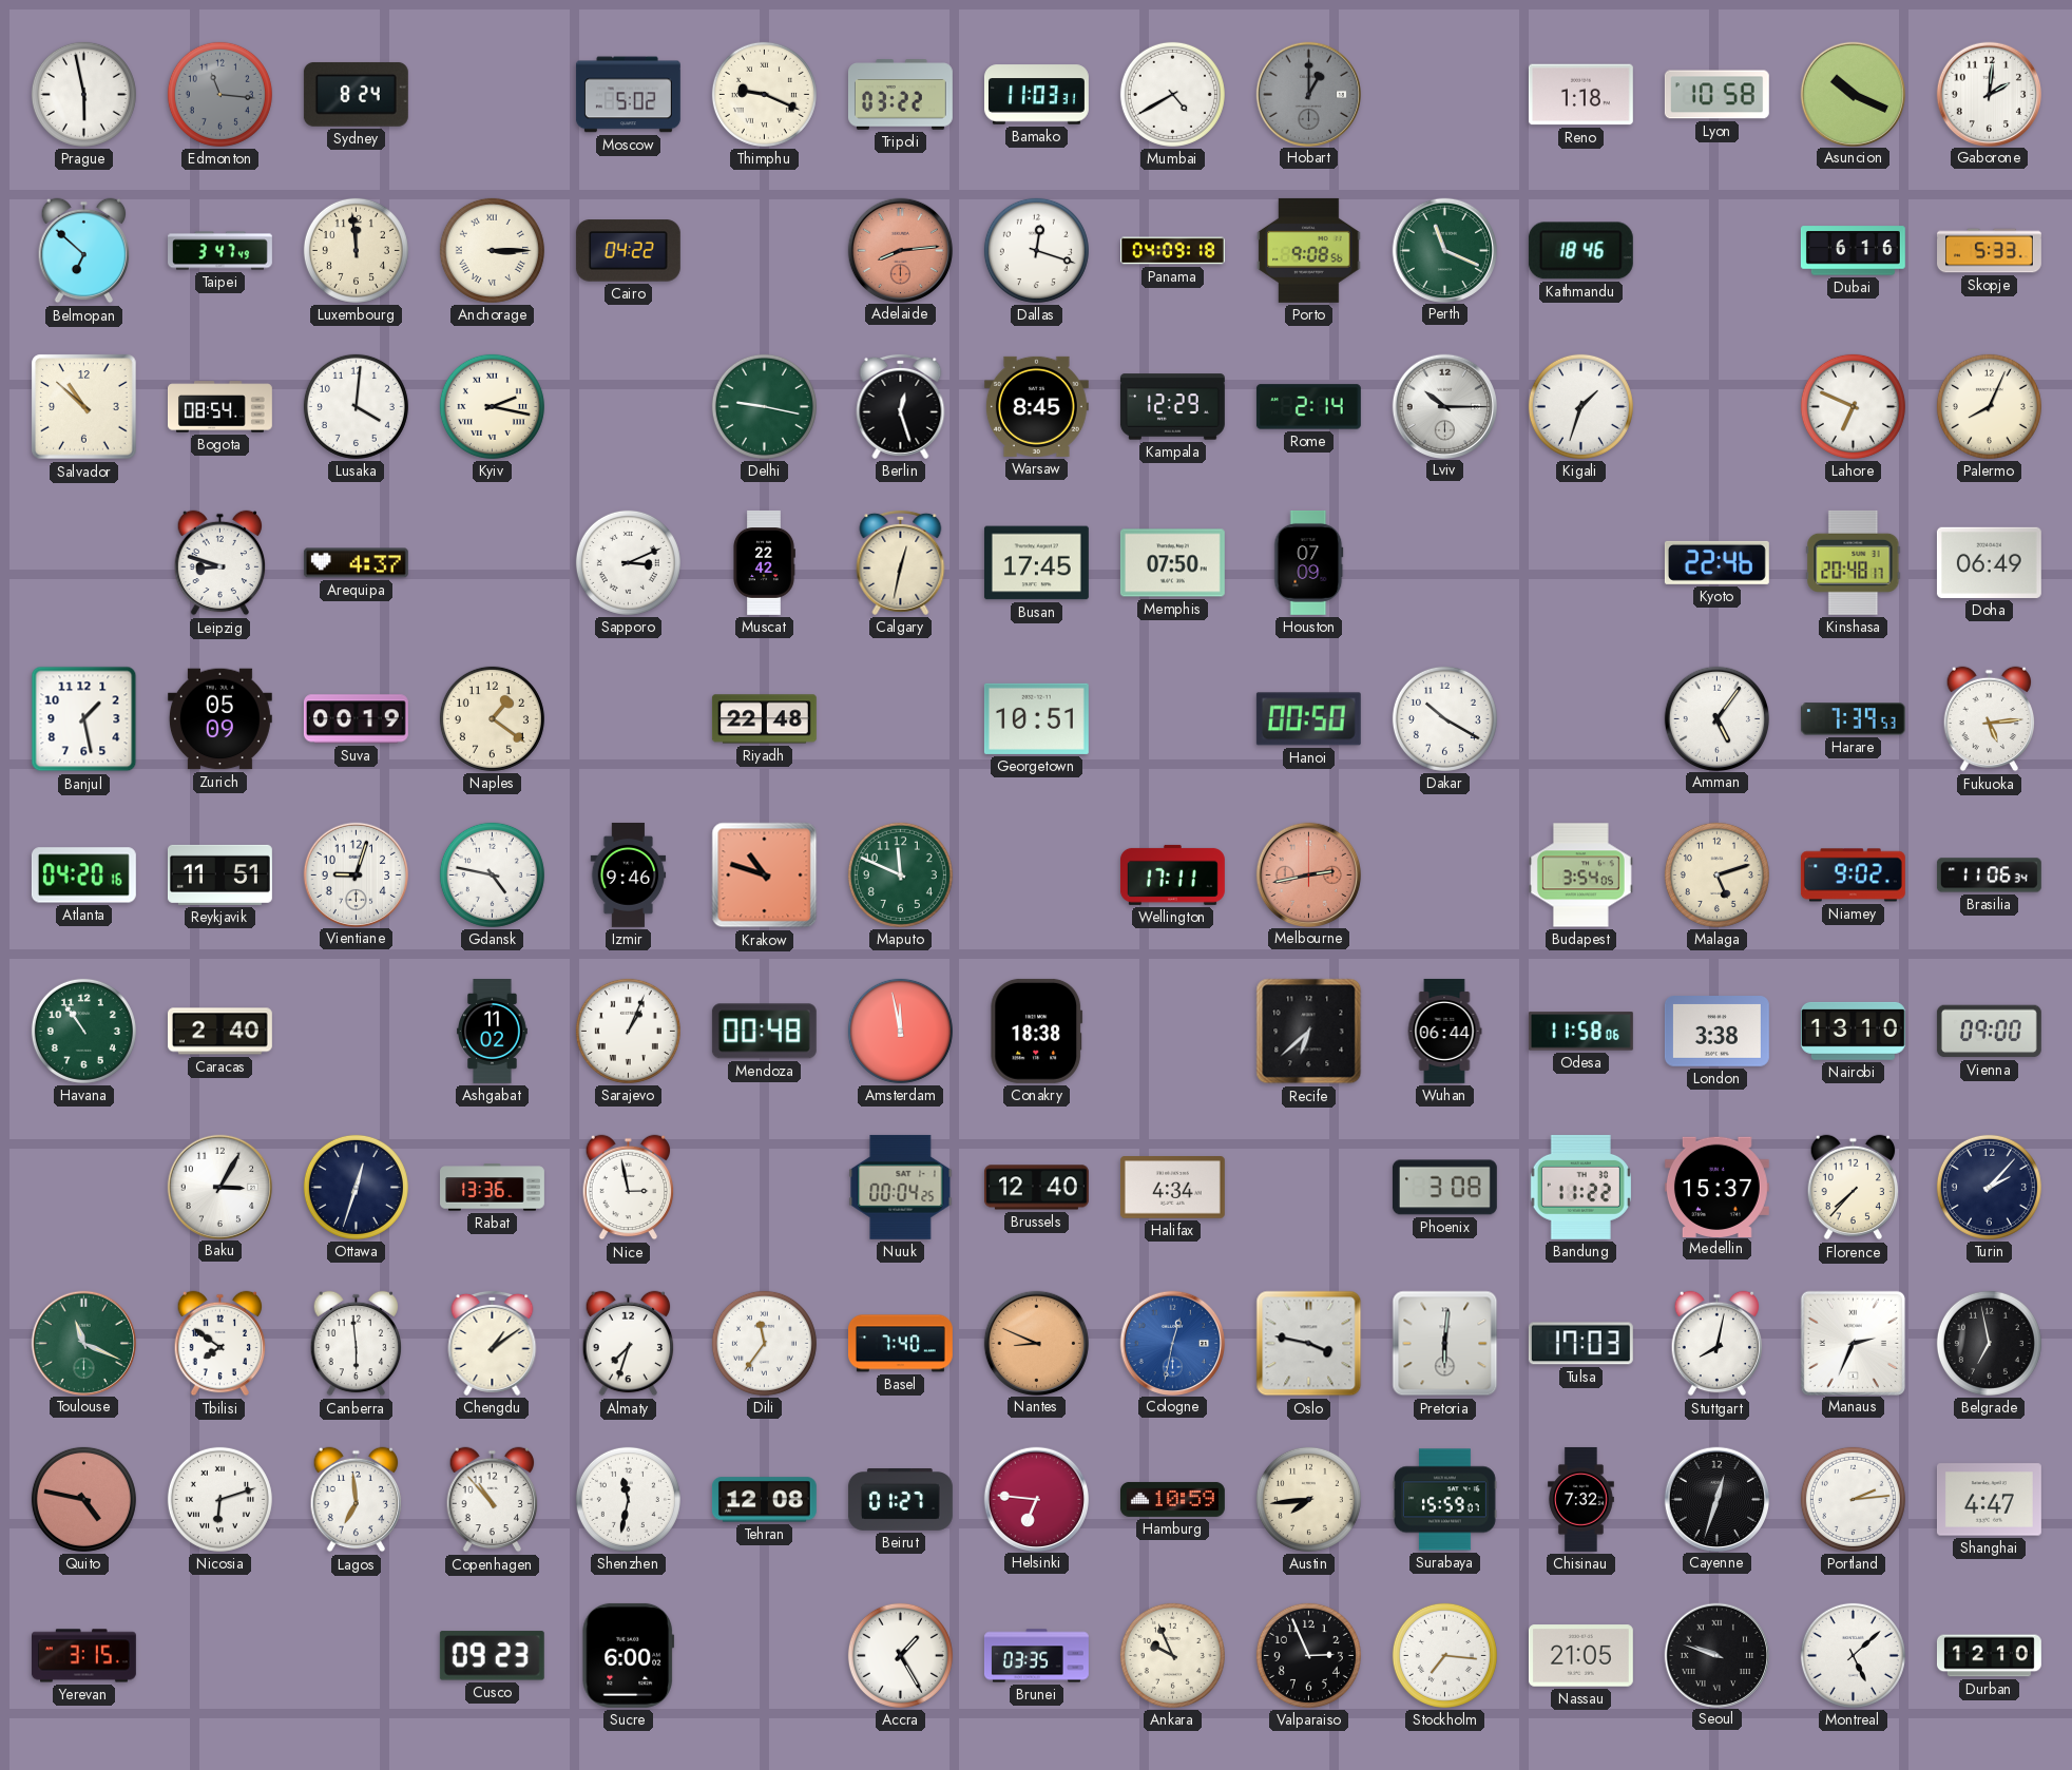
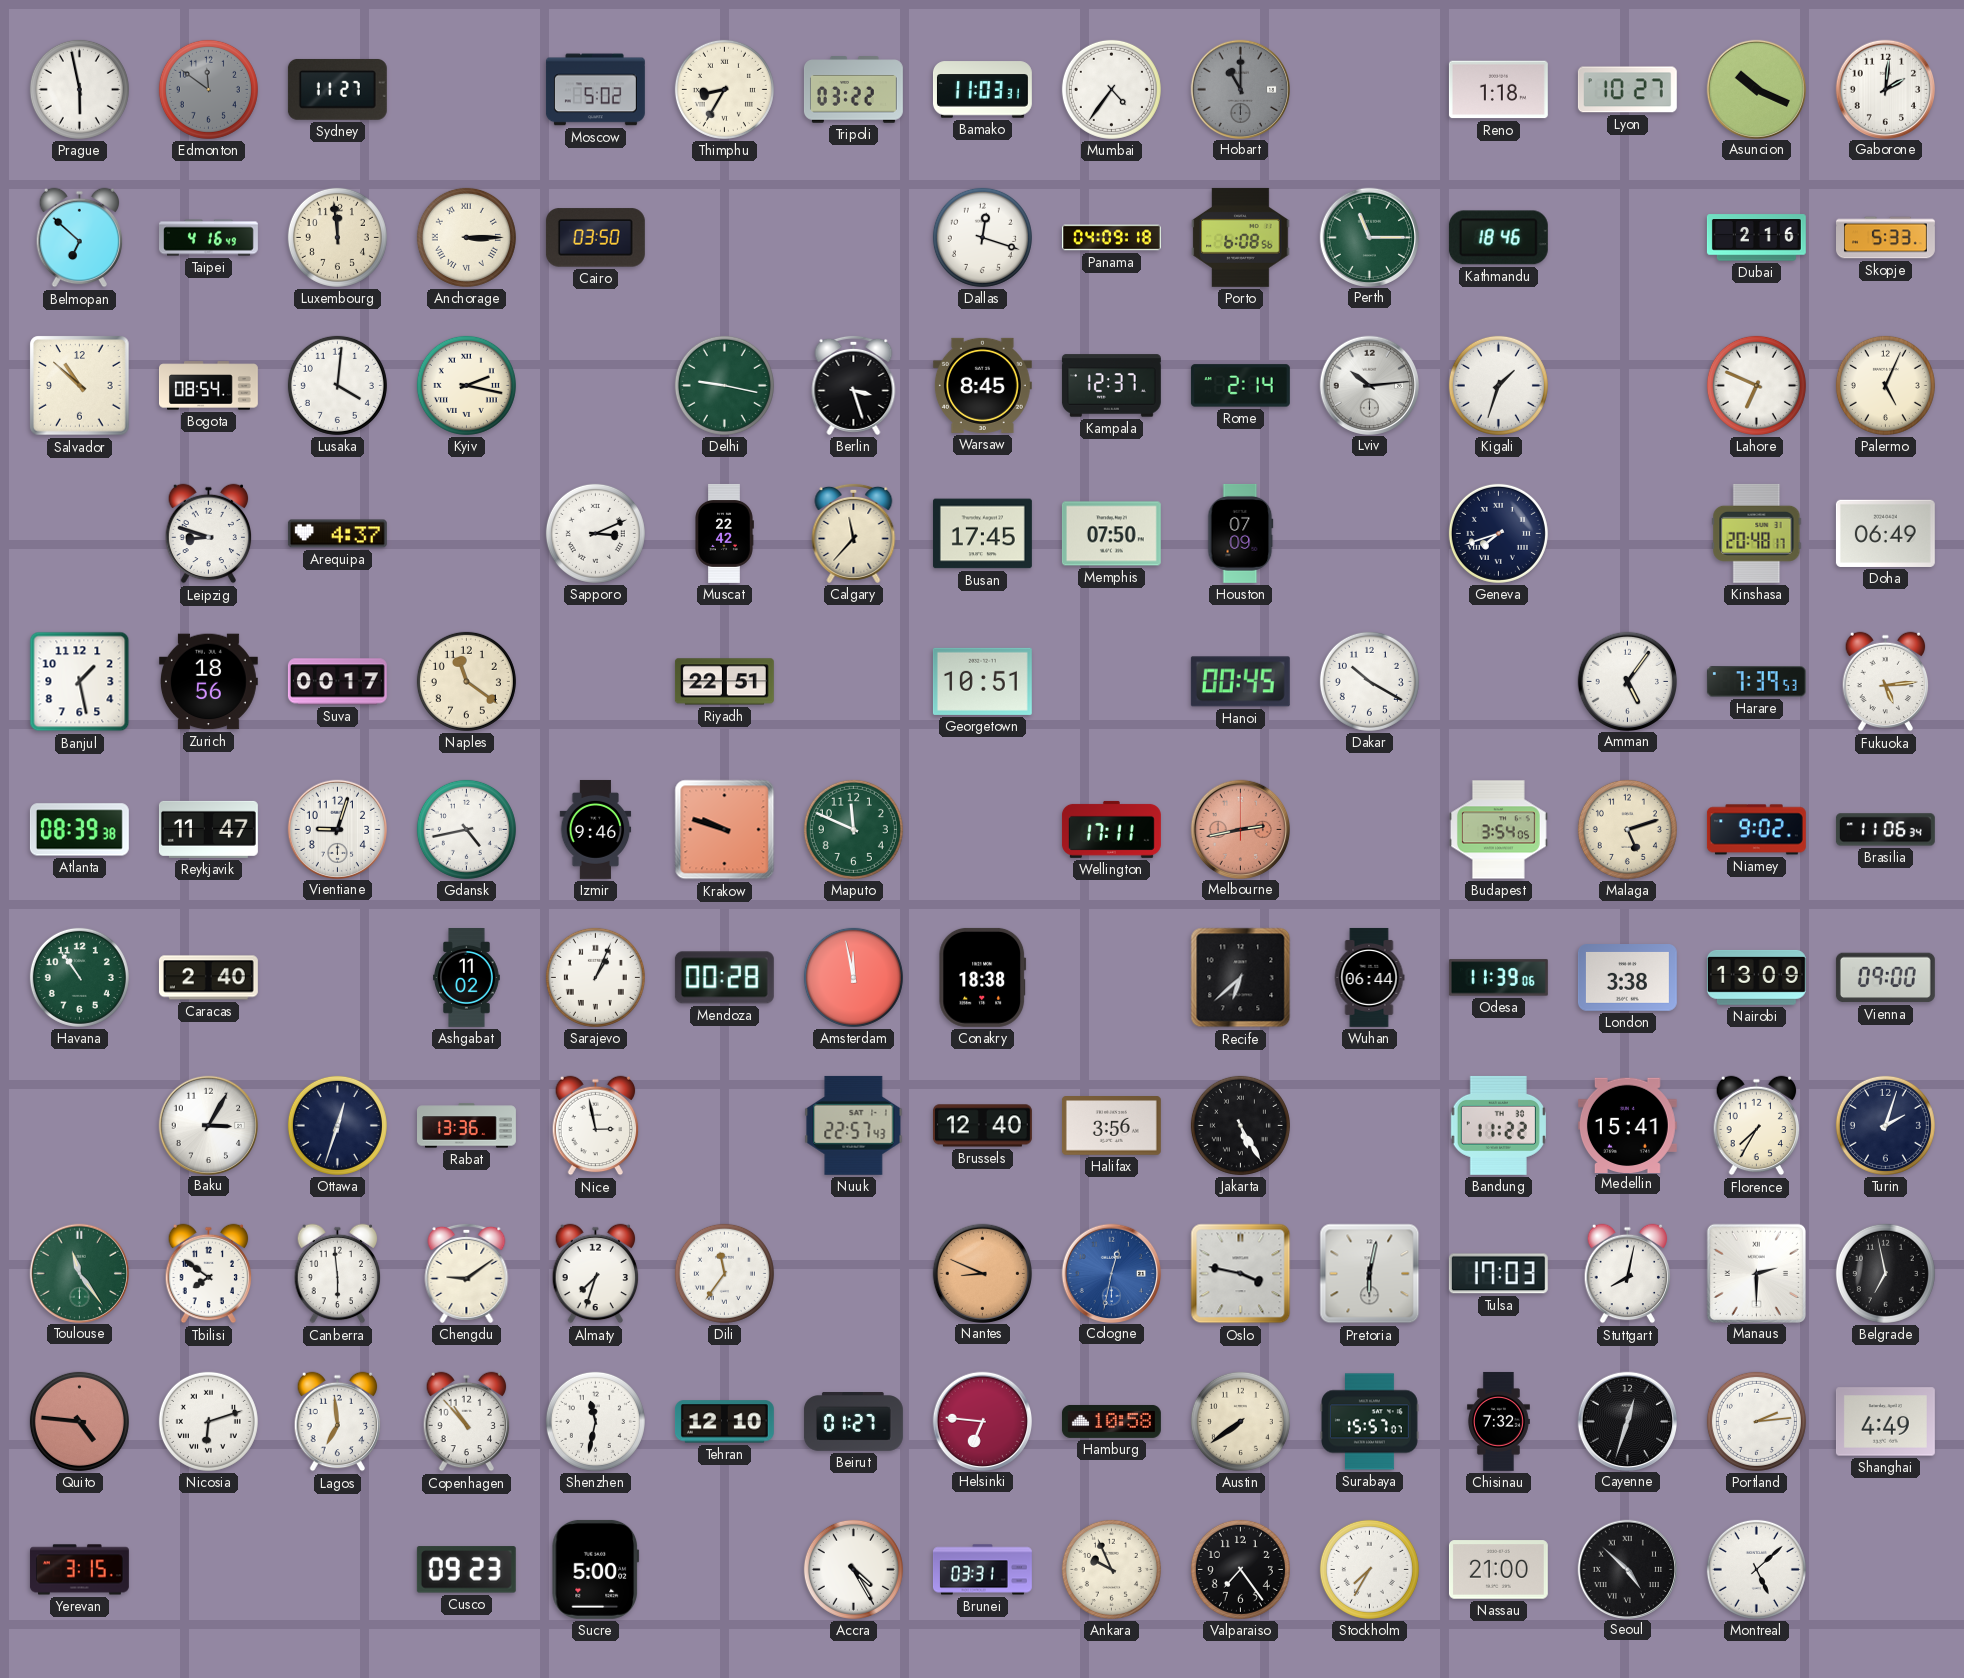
Edmonton: 11:16 -> 11:51 (208, 89)
Sydney: 8:24 -> 11:27 (337, 89)
Thimphu: 9:19 -> 8:35 (724, 89)
Mumbai: 4:40 -> 4:36 (1111, 89)
Hobart: 1:00 -> 11:00 (1240, 89)
Lyon: 10:58 -> 10:27 (1627, 90)
Taipei: 3:47 -> 4:16 (209, 238)
Cairo: 04:22 -> 03:50 (595, 238)
Adelaide: 8:14 -> none (900, 250)
Porto: 9:08 -> 6:08 (1241, 237)
Perth: 11:19 -> 11:15 (1369, 237)
Dubai: 6:16 -> 2:16 (1756, 238)
Berlin: 12:27 -> 3:27 (854, 385)
Kampala: 12:29 -> 12:37 (1111, 386)
Lviv: 10:15 -> 10:14 (1369, 385)
Palermo: 8:04 -> 5:04 (1885, 385)
Calgary: 12:32 -> 11:37 (854, 533)
Geneva: none -> 7:42 (1498, 533)
Kyoto: 22:46 -> none (1716, 562)
Zurich: 05:09 -> 18:56 (208, 682)
Suva: 00:19 -> 00:17 (337, 682)
Naples: 1:21 -> 11:21 (466, 681)
Riyadh: 22:48 -> 22:51 (724, 682)
Hanoi: 00:50 -> 00:45 (1240, 682)
Atlanta: 04:20 -> 08:39 (79, 830)
Reykjavik: 11:51 -> 11:47 (208, 829)
Gdansk: 4:47 -> 4:43 (466, 829)
Krakow: 10:48 -> 9:48 (725, 830)
Mendoza: 00:48 -> 00:28 (724, 978)
Odesa: 11:58 -> 11:39 (1498, 978)
Nairobi: 13:10 -> 13:09 (1756, 977)
Nuuk: 00:04 -> 22:57 (854, 1125)
Halifax: 4:34 -> 3:56 (1111, 1126)
Jakarta: none -> 5:25 (1240, 1125)
Phoenix: 3:08 -> none (1444, 1188)
Medellin: 15:37 -> 15:41 (1627, 1125)
Florence: 7:37 -> 7:35 (1757, 1126)
Turin: 2:07 -> 2:03 (1885, 1125)
Toulouse: 11:19 -> 11:24 (79, 1273)
Chengdu: 1:09 -> 9:09 (467, 1273)
Basel: 7:40 -> none (900, 1344)
Pretoria: 6:01 -> 6:02 (1370, 1274)
Manaus: 2:34 -> 2:30 (1756, 1273)
Quito: 4:47 -> 4:46 (79, 1421)
Tehran: 12:08 -> 12:10 (724, 1422)
Hamburg: 10:59 -> 10:58 (1111, 1421)
Austin: 7:44 -> 7:39 (1240, 1421)
Surabaya: 15:59 -> 15:57 (1369, 1422)
Shanghai: 4:47 -> 4:49 (1885, 1422)
Sucre: 6:00 -> 5:00 (596, 1569)
Accra: 1:25 -> 4:25 (853, 1569)
Brunei: 03:35 -> 03:31 (982, 1570)
Valparaiso: 2:56 -> 7:24 (1240, 1569)
Stockholm: 7:16 -> 7:35 (1369, 1569)
Nassau: 21:05 -> 21:00 (1498, 1570)
Seoul: 9:48 -> 4:52 (1627, 1569)
Durban: 12:10 -> none (1989, 1656)
